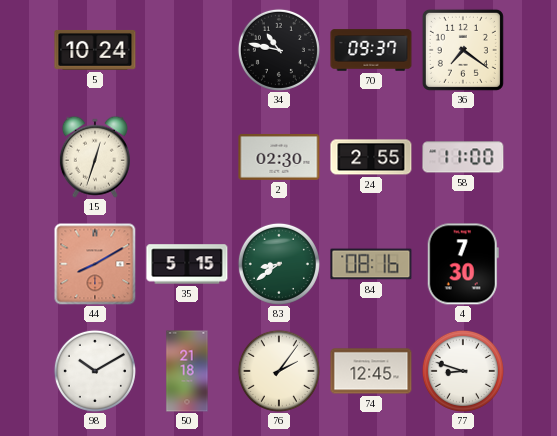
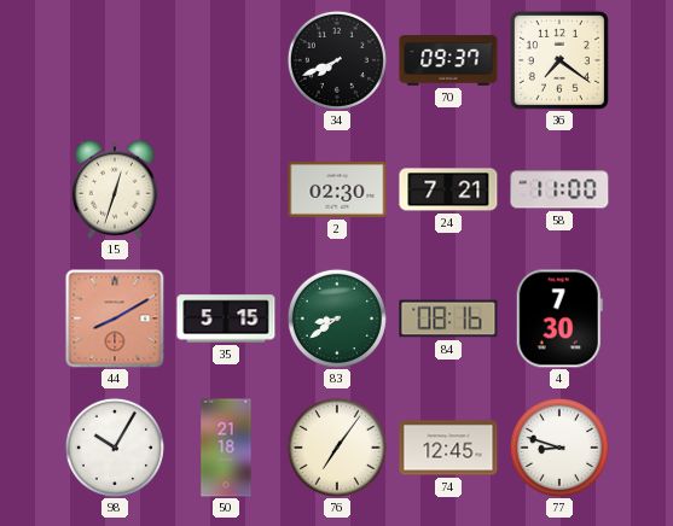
5: 10:24 -> none (95, 50)
34: 10:47 -> 7:41 (337, 60)
24: 2:55 -> 7:21 (448, 189)
98: 10:10 -> 10:05 (115, 448)
76: 2:06 -> 7:06 (337, 448)
